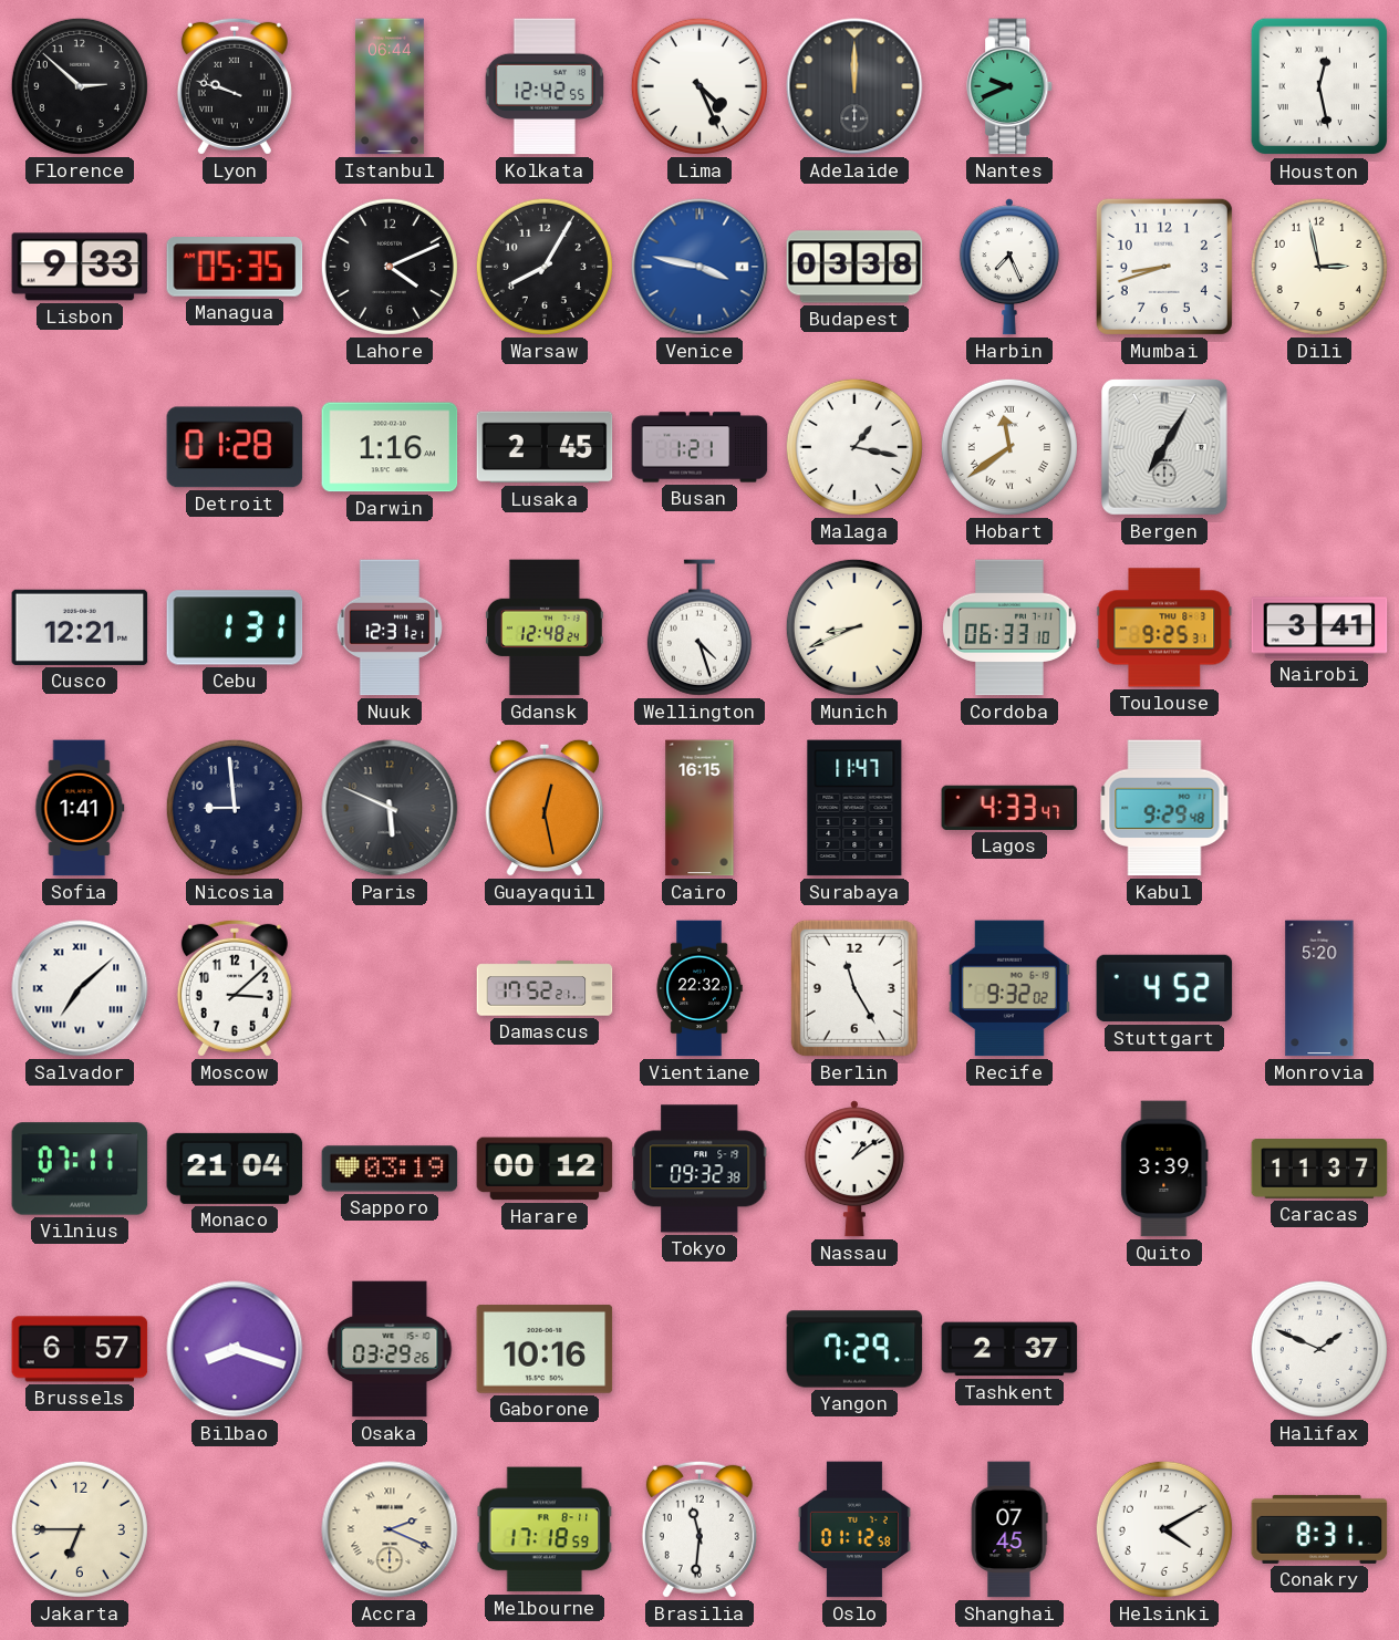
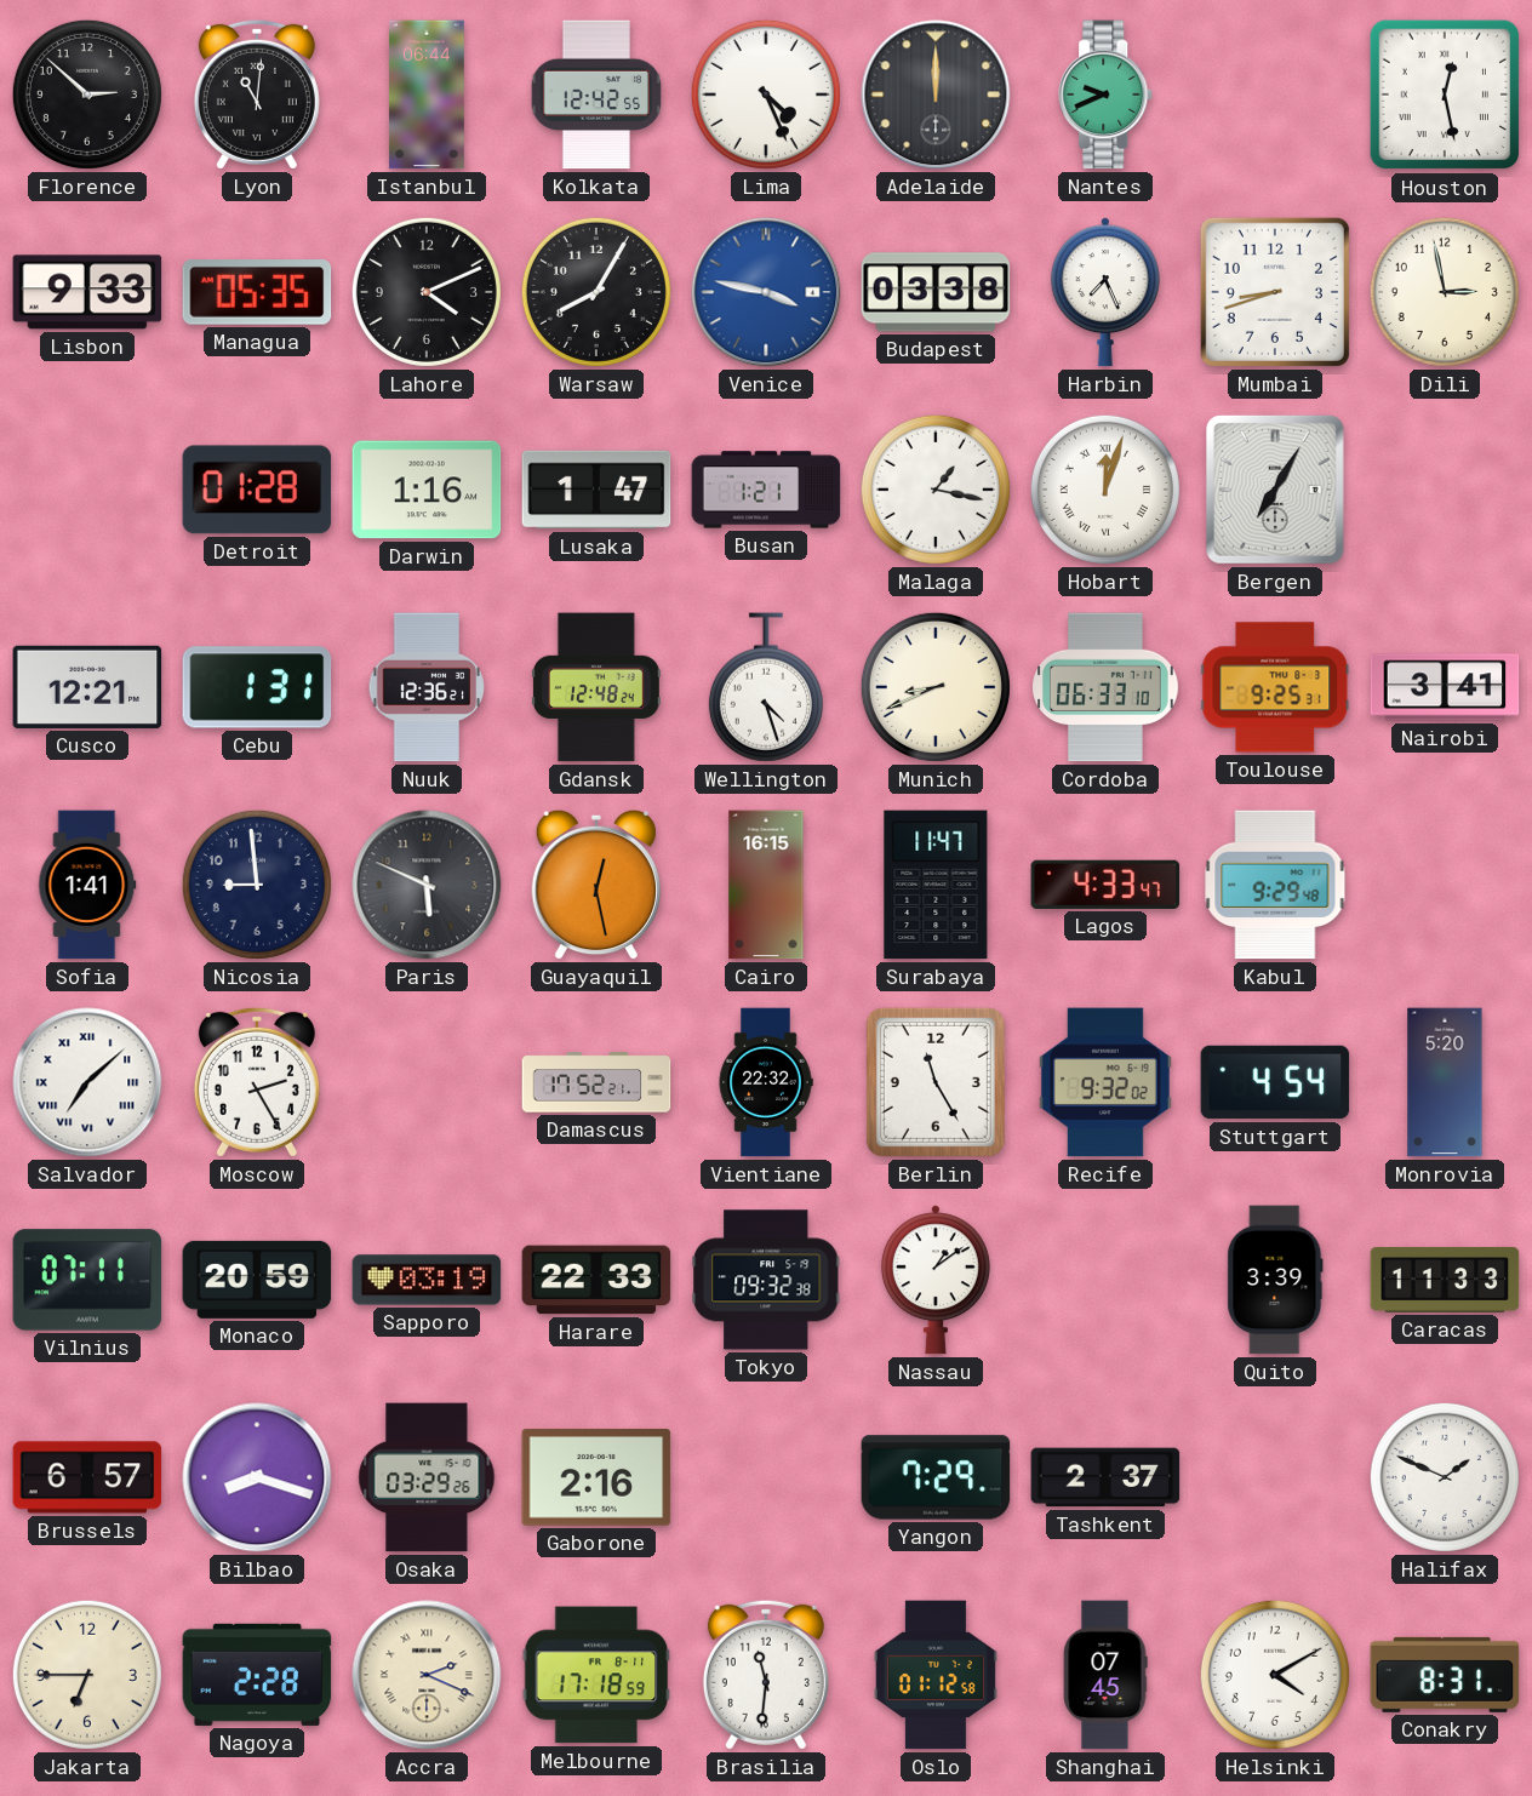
Lyon: 9:48 -> 11:01 (257, 95)
Lusaka: 2:45 -> 1:47 (596, 490)
Hobart: 11:39 -> 12:03 (1105, 490)
Nuuk: 12:31 -> 12:36 (425, 687)
Moscow: 3:08 -> 2:25 (257, 1082)
Stuttgart: 4:52 -> 4:54 (1275, 1082)
Monaco: 21:04 -> 20:59 (257, 1280)
Harare: 00:12 -> 22:33 (596, 1280)
Caracas: 11:37 -> 11:33 (1445, 1280)
Gaborone: 10:16 -> 2:16 (596, 1477)
Nagoya: none -> 2:28 (257, 1675)
